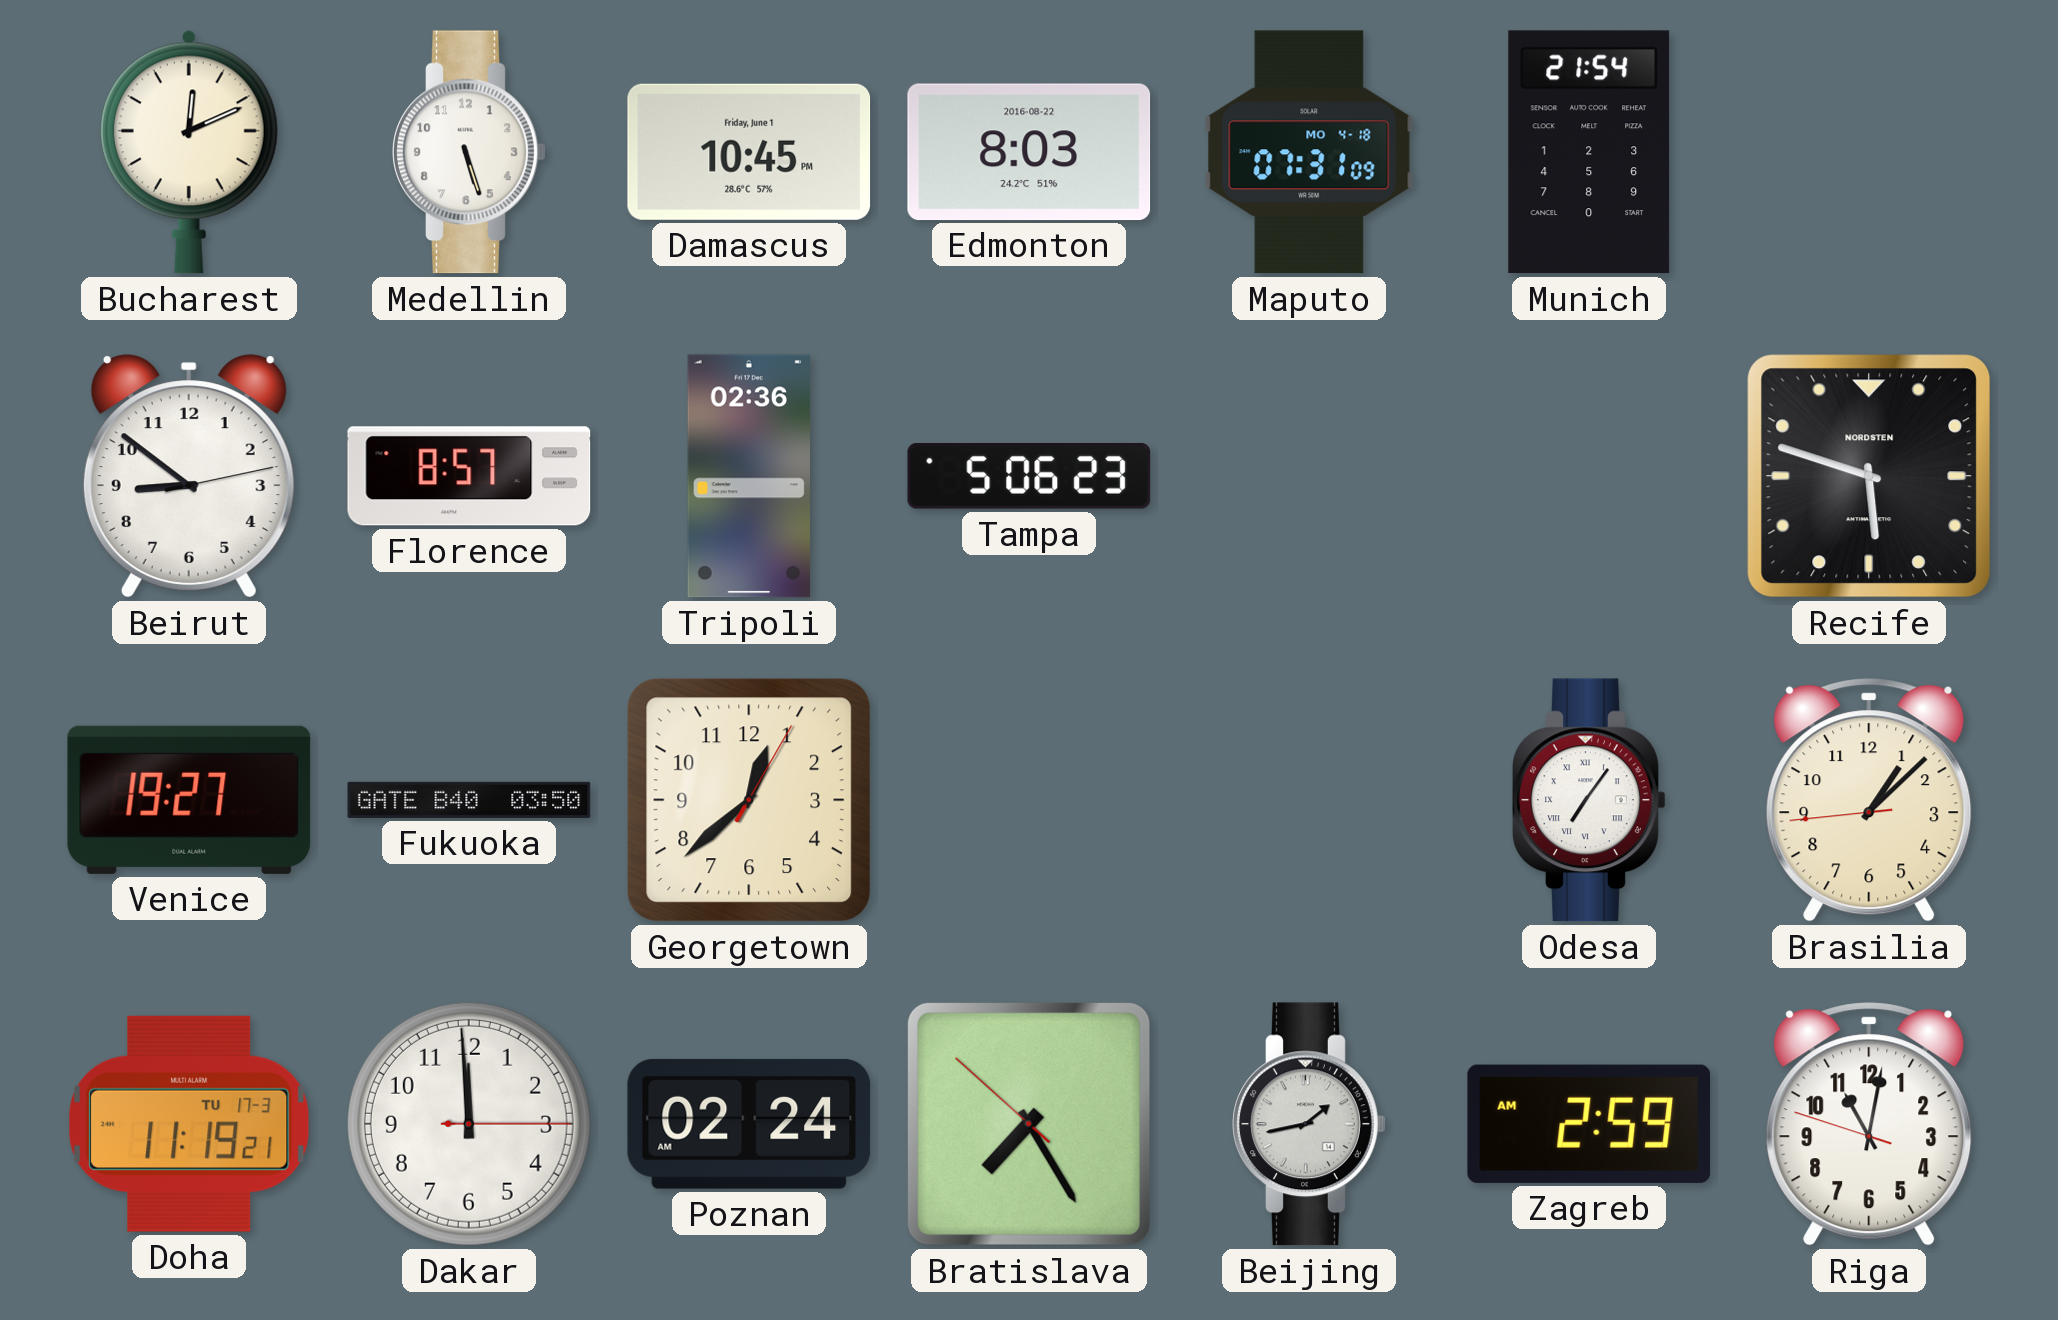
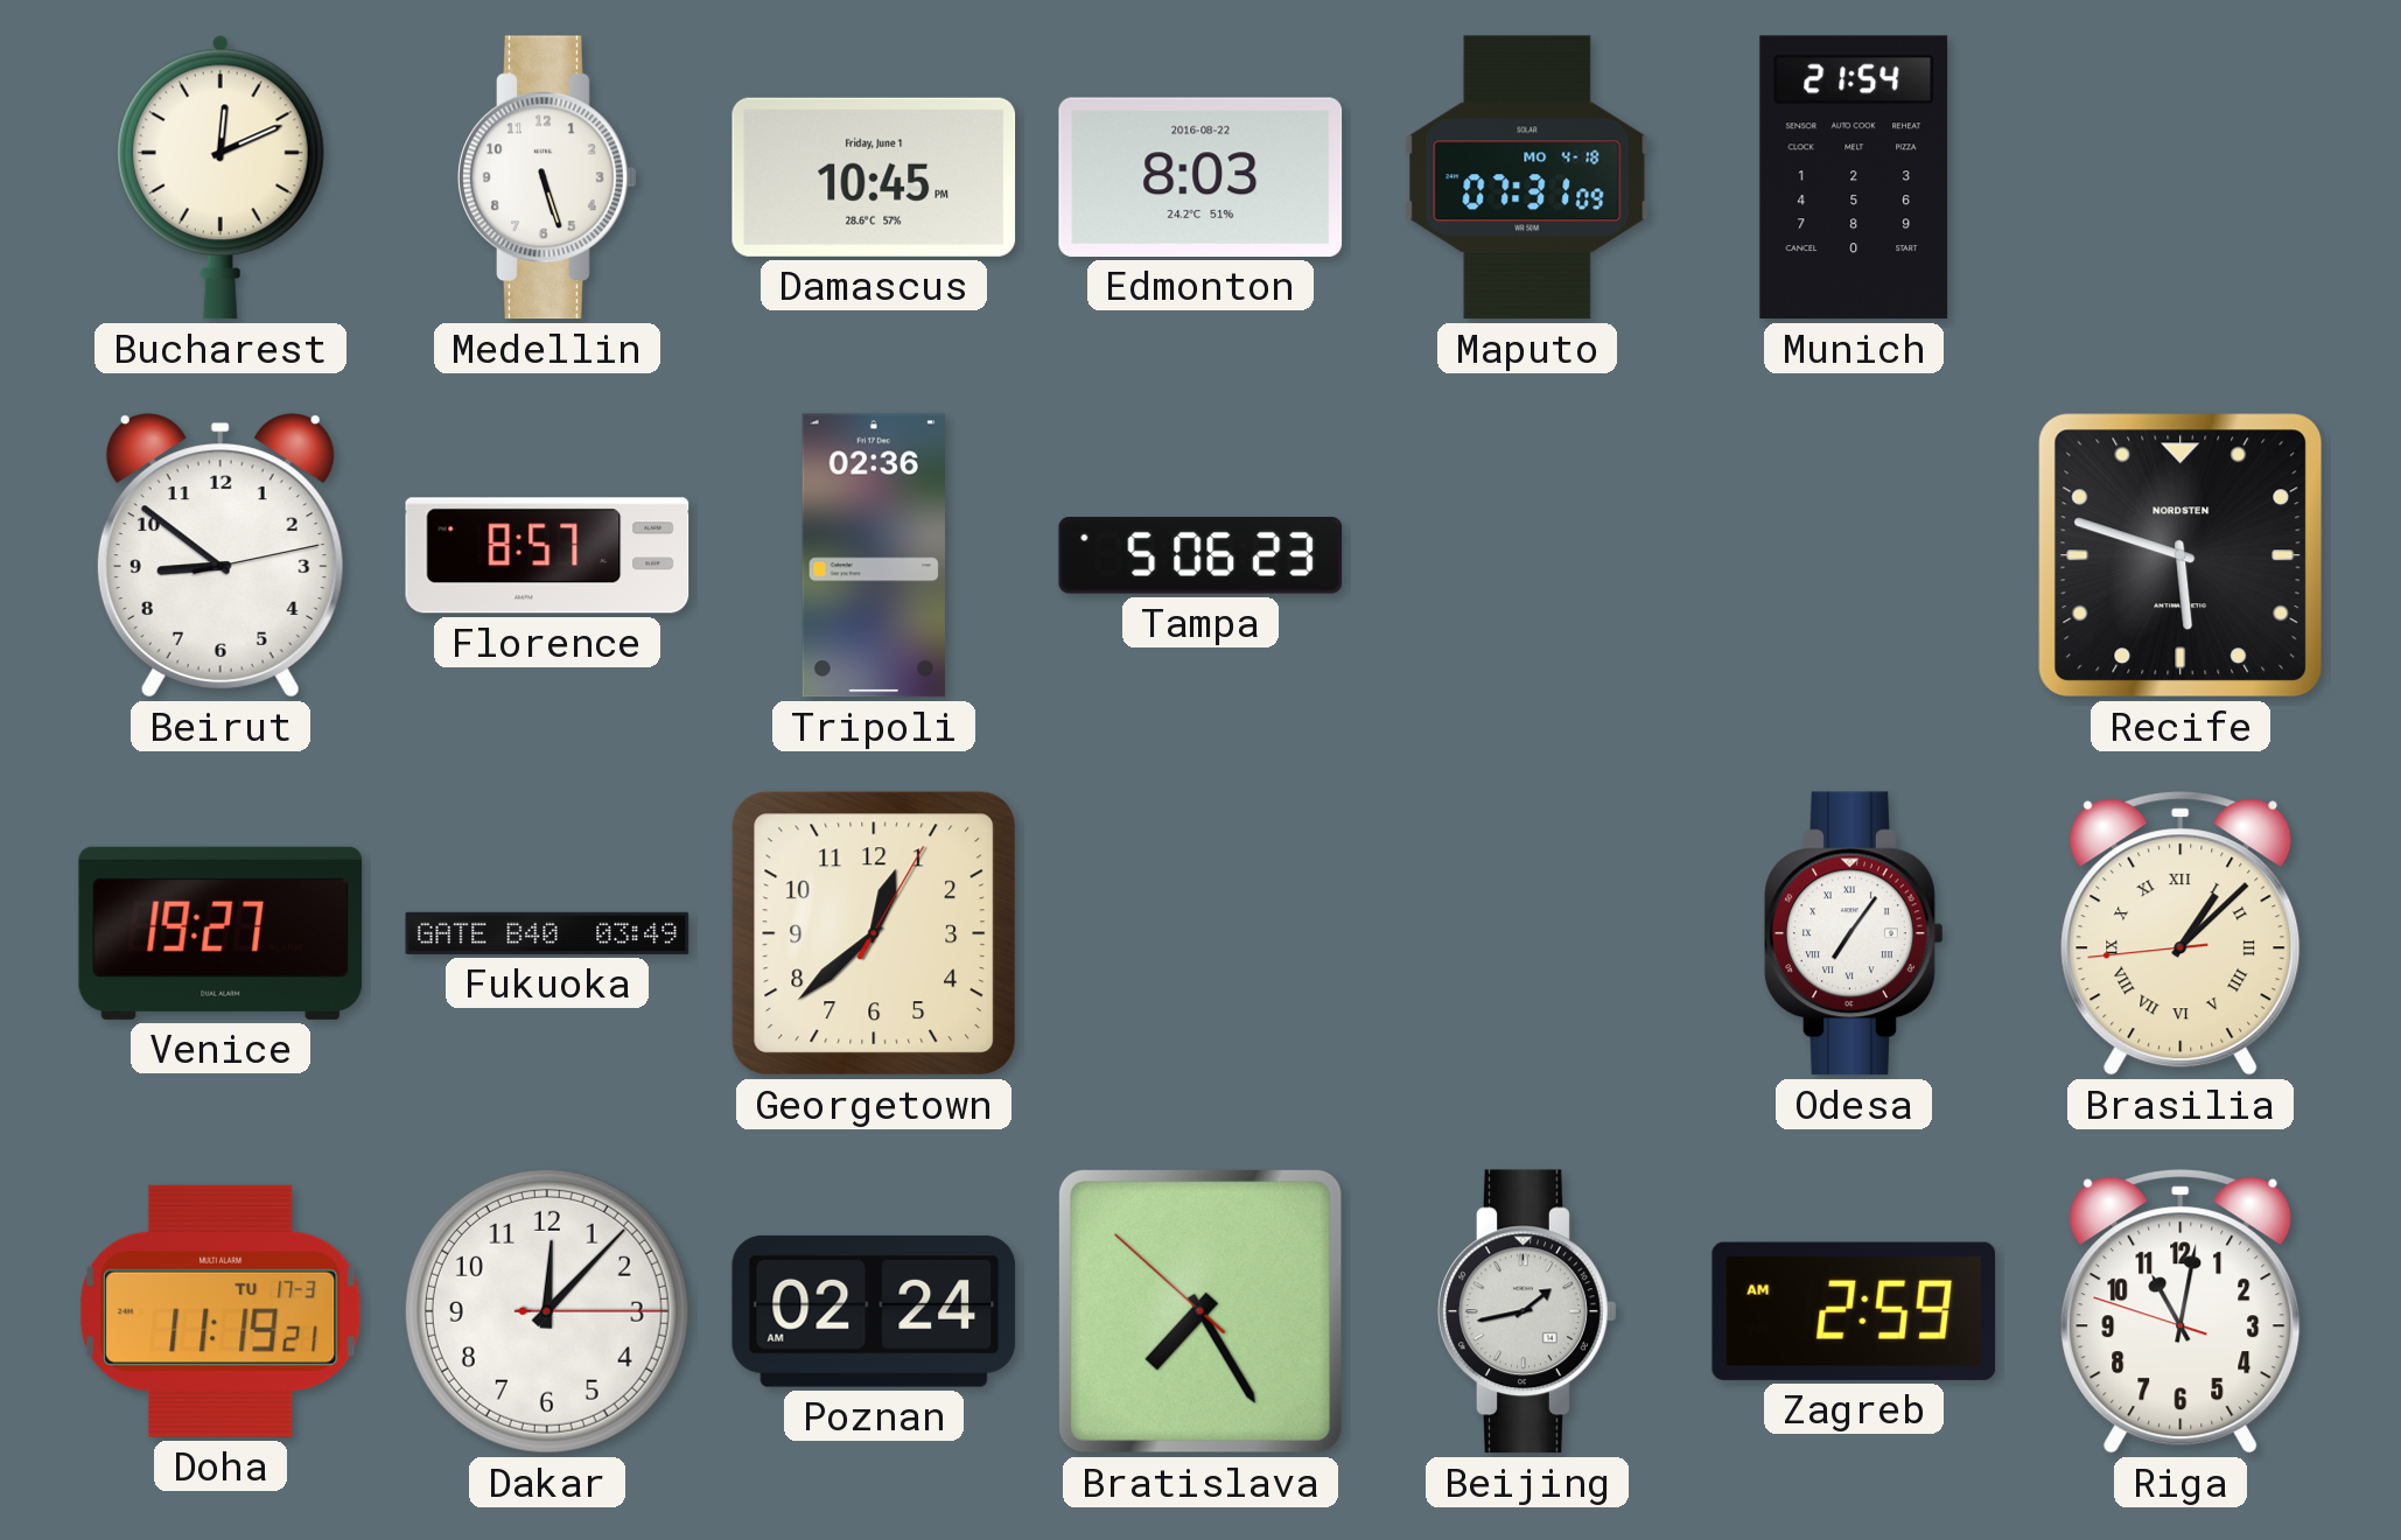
Fukuoka: 03:50 -> 03:49 (547, 933)
Brasilia numerals: Arabic -> Roman (2180, 933)
Dakar: 11:59 -> 12:07 (547, 1311)
